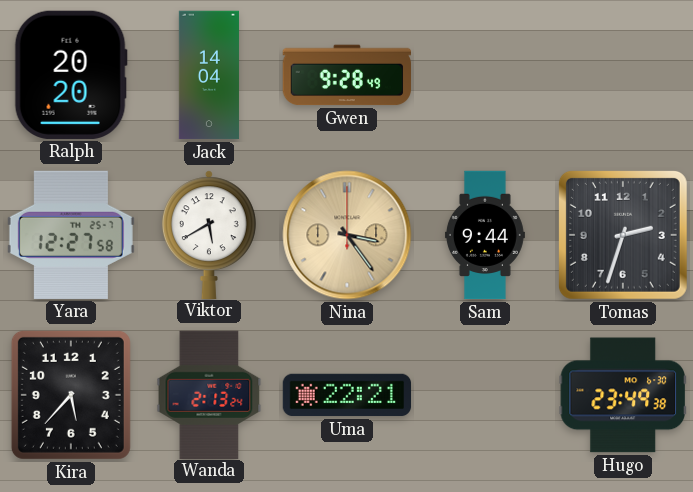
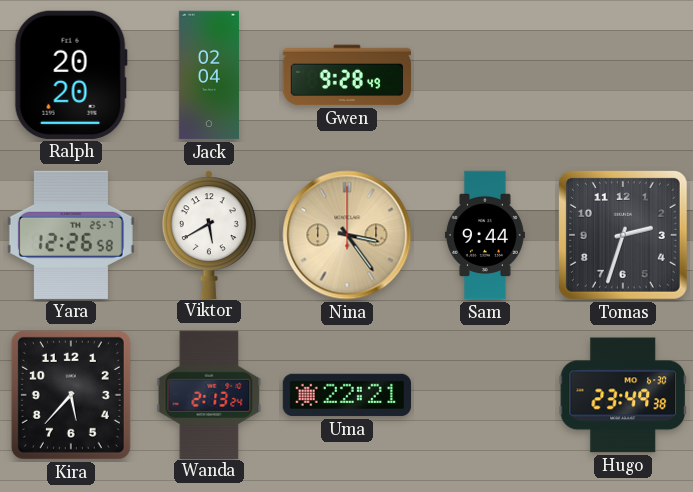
Jack: 14:04 -> 02:04 (209, 75)
Yara: 12:27 -> 12:26 (71, 235)
